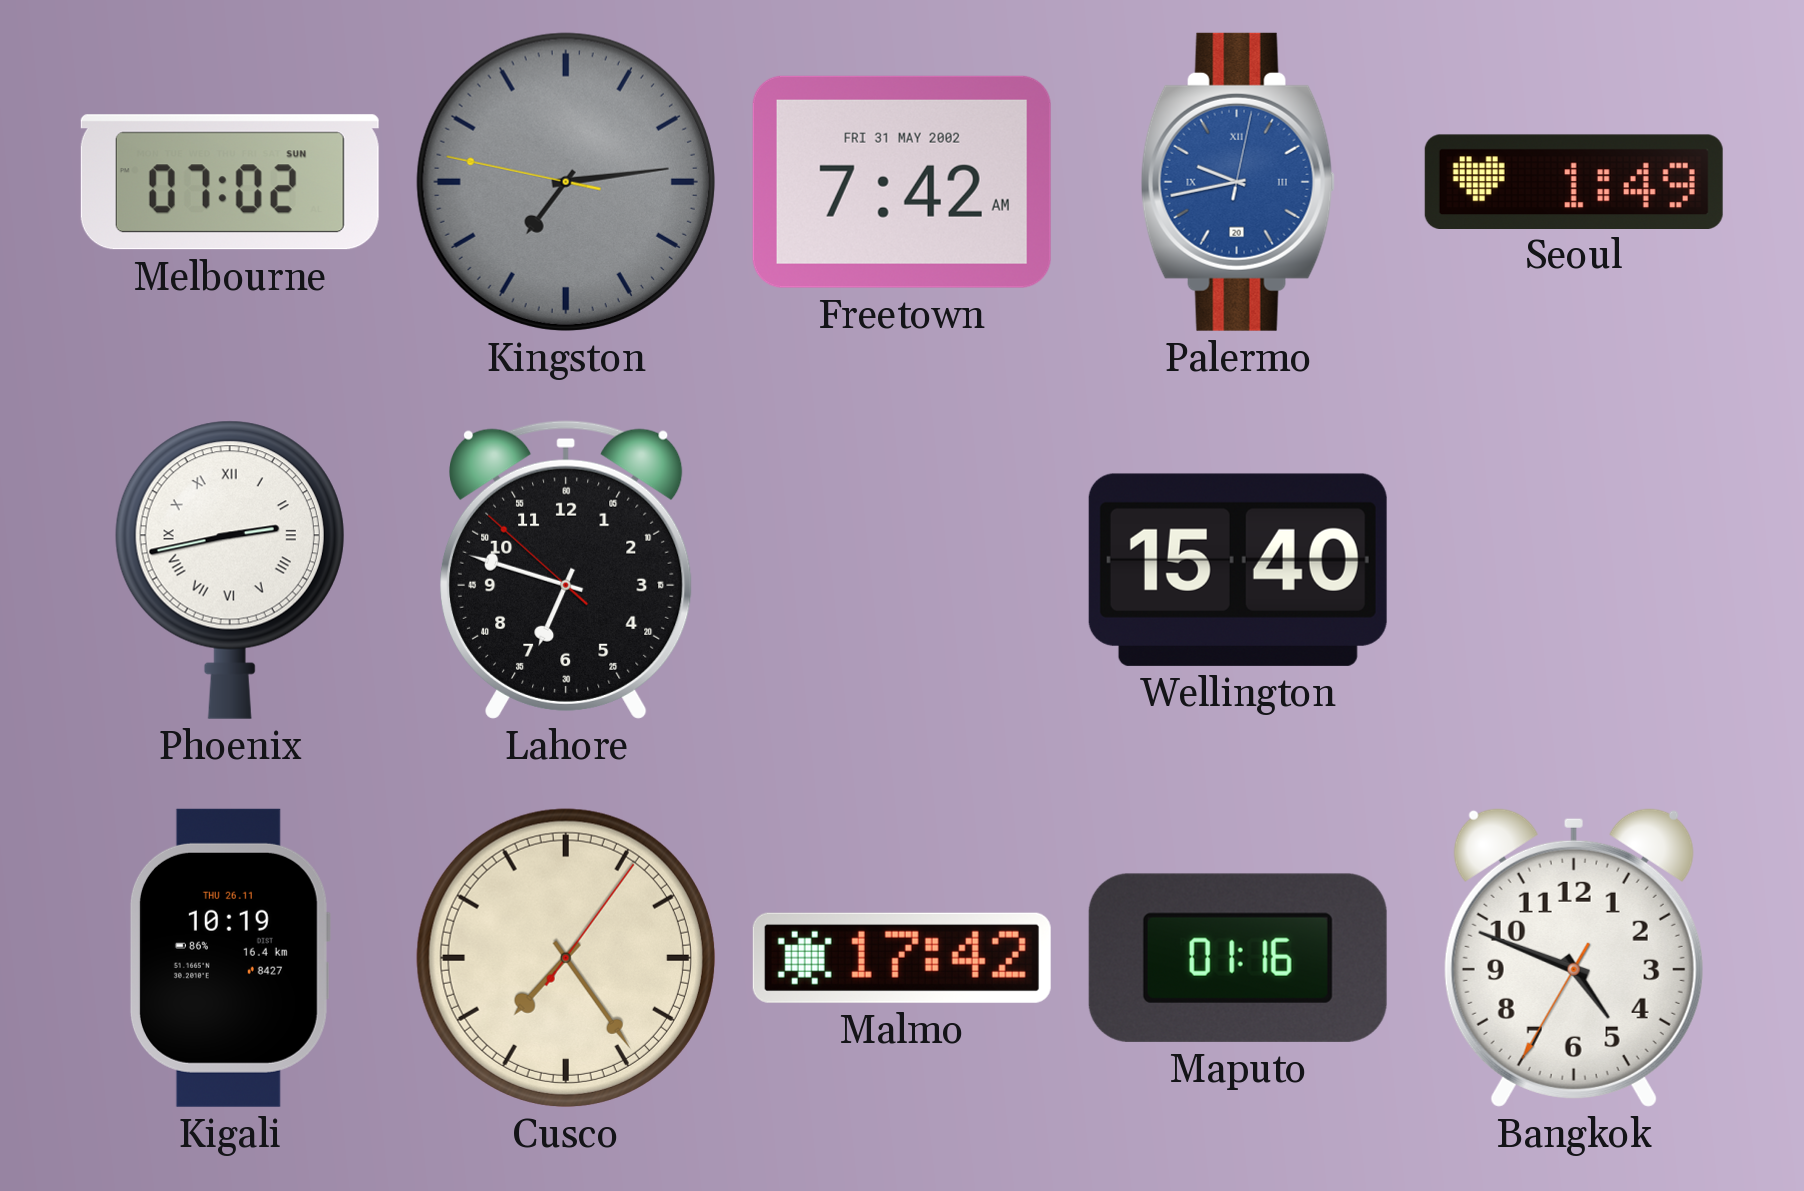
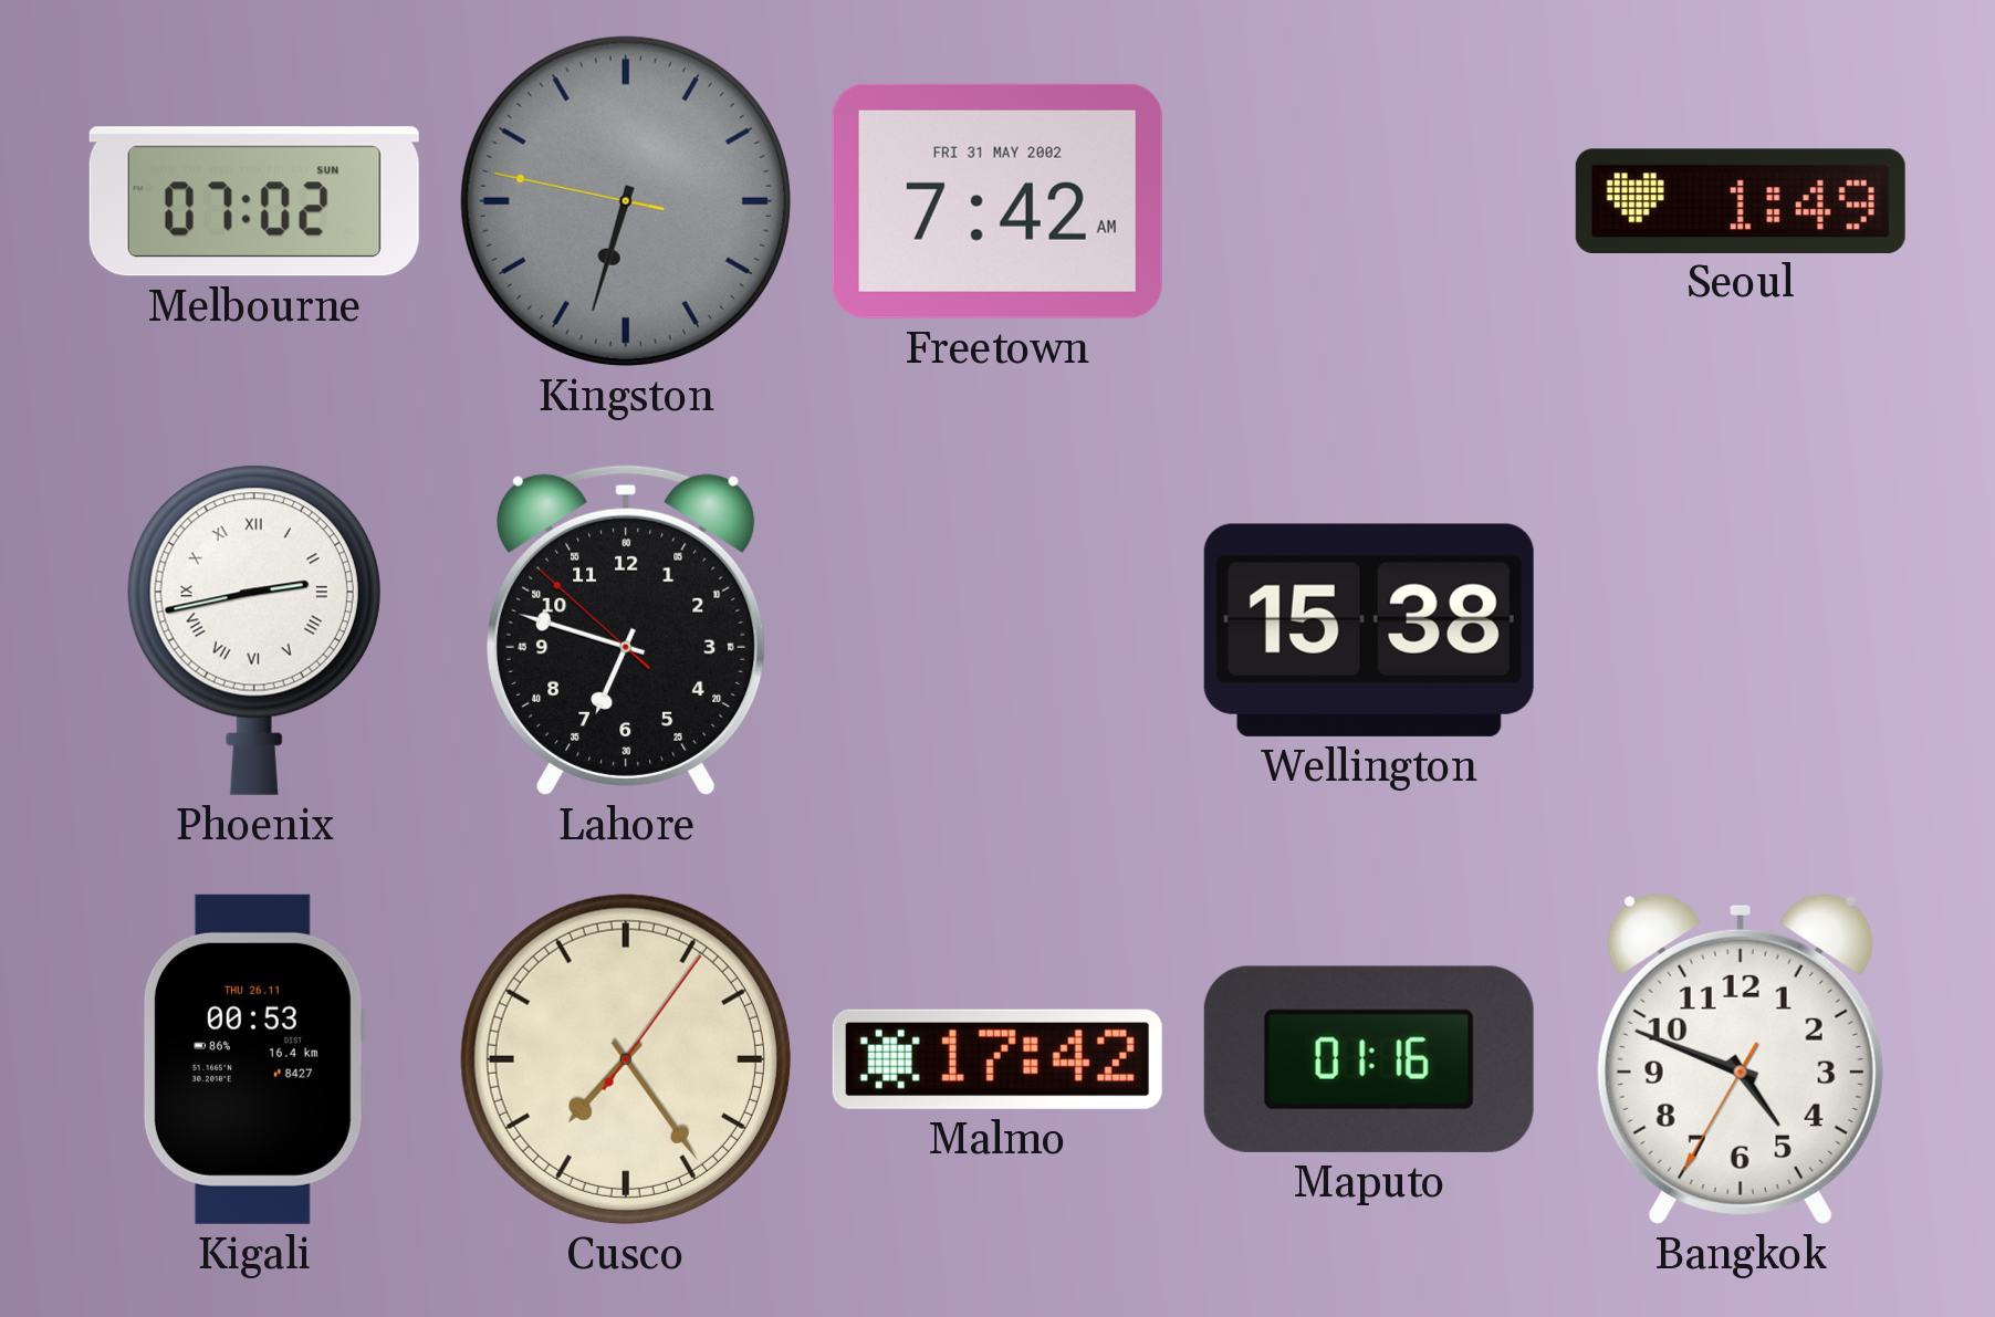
Kingston: 7:13 -> 6:32 (626, 201)
Palermo: 9:43 -> none (1238, 182)
Wellington: 15:40 -> 15:38 (1369, 630)
Kigali: 10:19 -> 00:53 (253, 1059)
